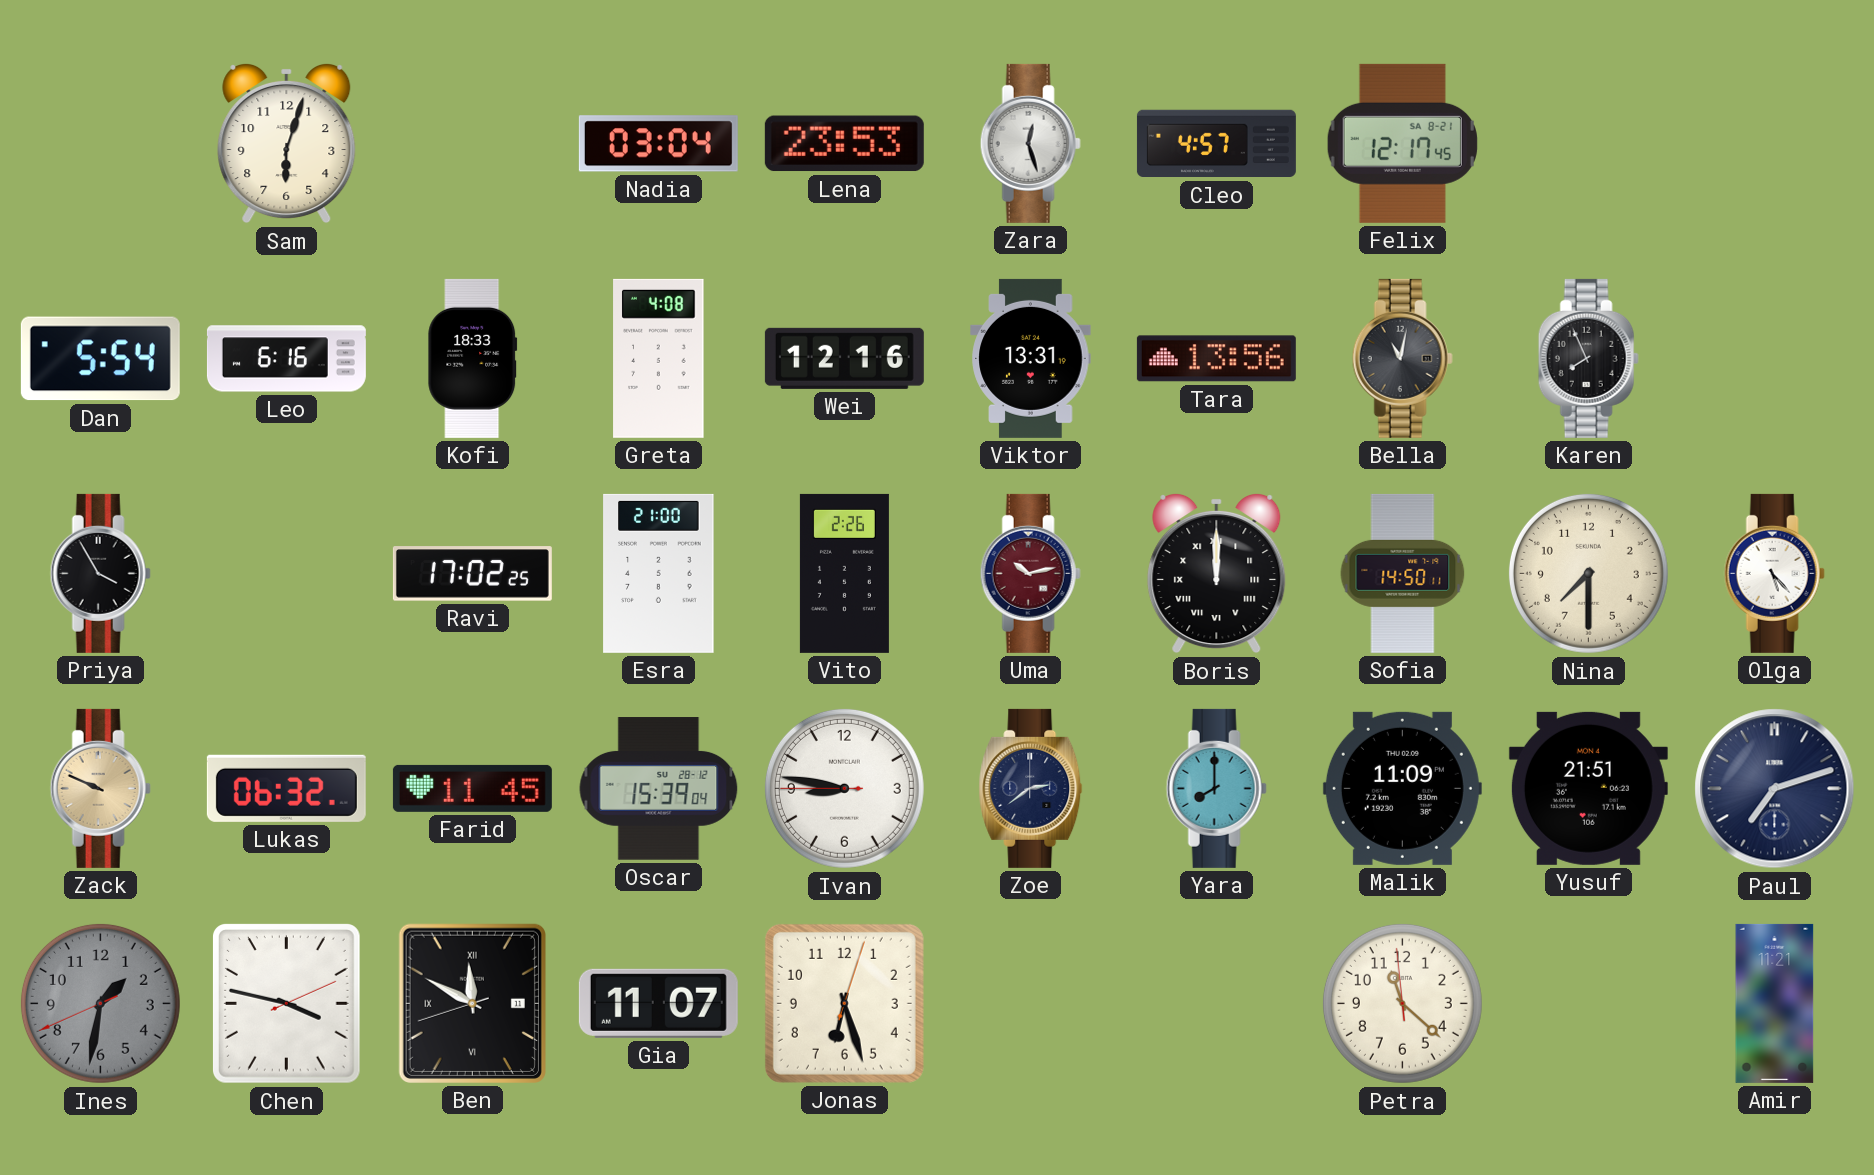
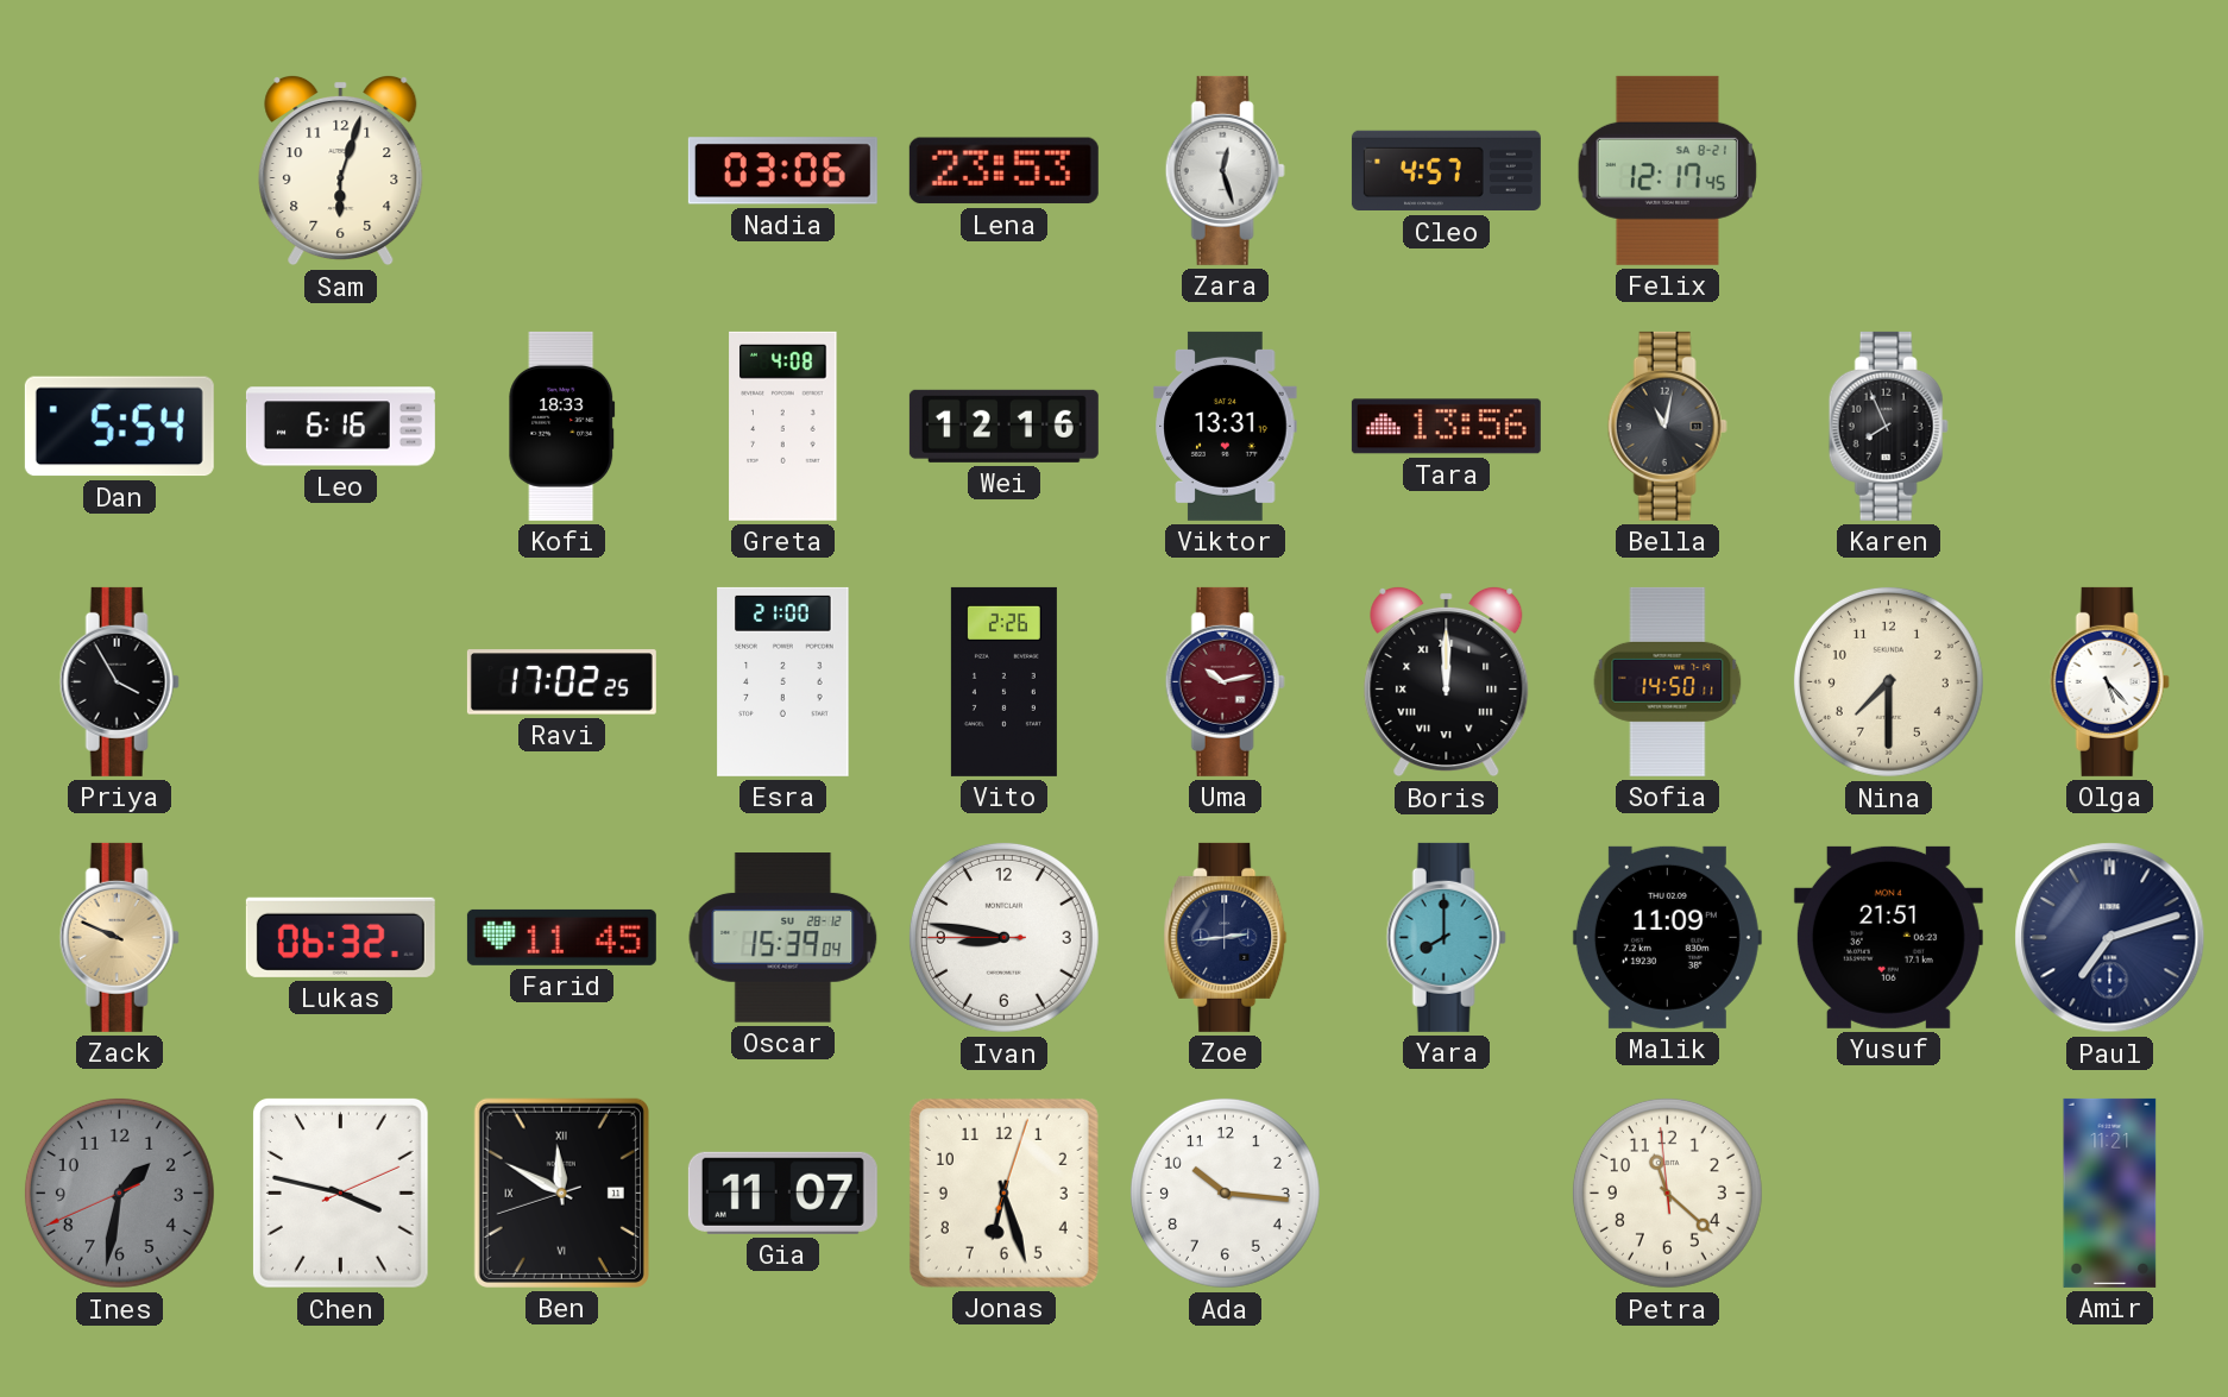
Nadia: 03:04 -> 03:06 (782, 171)
Zoe: 2:39 -> 2:44 (1226, 937)
Ada: none -> 10:16 (1225, 1193)
